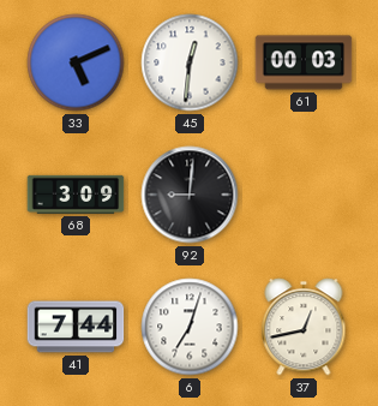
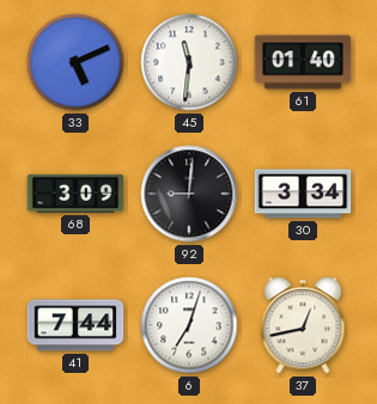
45: 12:31 -> 11:31 (189, 62)
61: 00:03 -> 01:40 (303, 62)
30: none -> 3:34 (303, 194)
